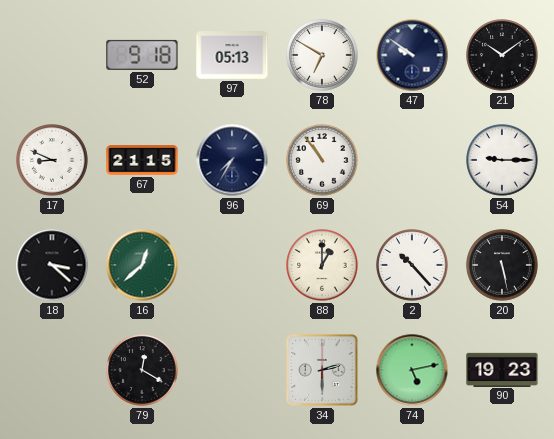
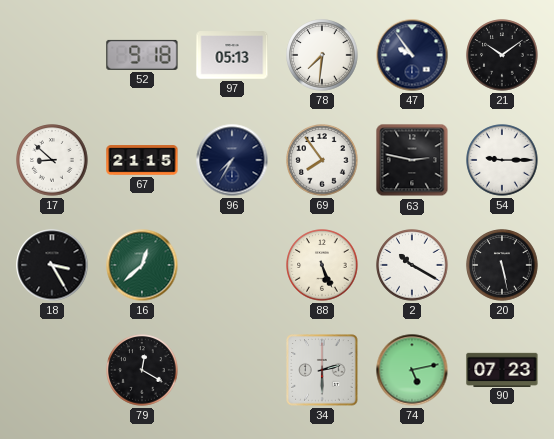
78: 6:50 -> 7:31 (322, 55)
47: 9:51 -> 9:54 (412, 55)
17: 8:49 -> 8:52 (52, 160)
69: 10:54 -> 7:54 (322, 160)
63: none -> 2:47 (412, 160)
18: 3:22 -> 3:25 (52, 265)
88: 1:00 -> 5:26 (322, 265)
2: 10:23 -> 10:20 (412, 265)
90: 19:23 -> 07:23 (502, 369)
